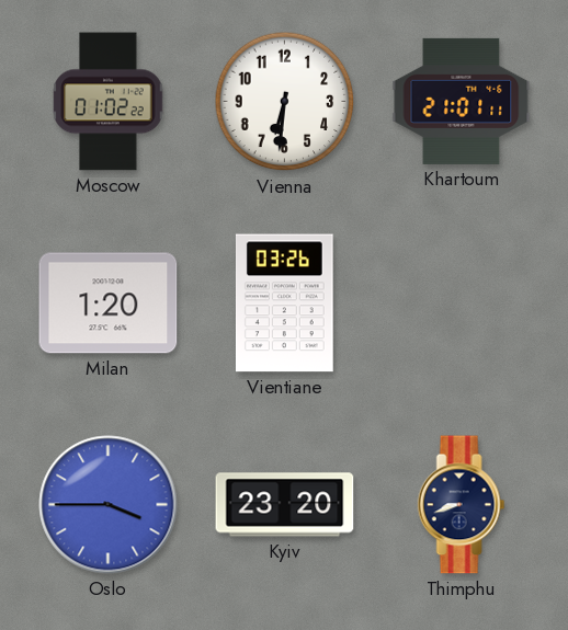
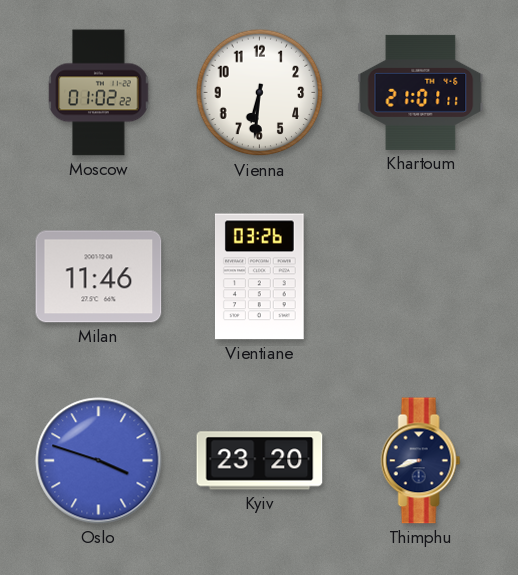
Milan: 1:20 -> 11:46 (99, 277)
Oslo: 3:45 -> 3:48 (99, 461)
